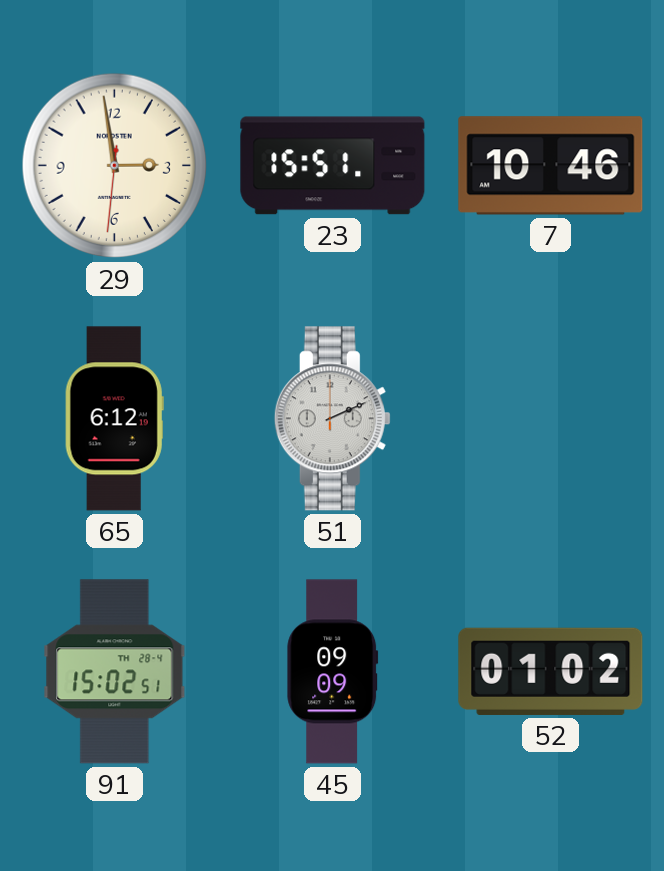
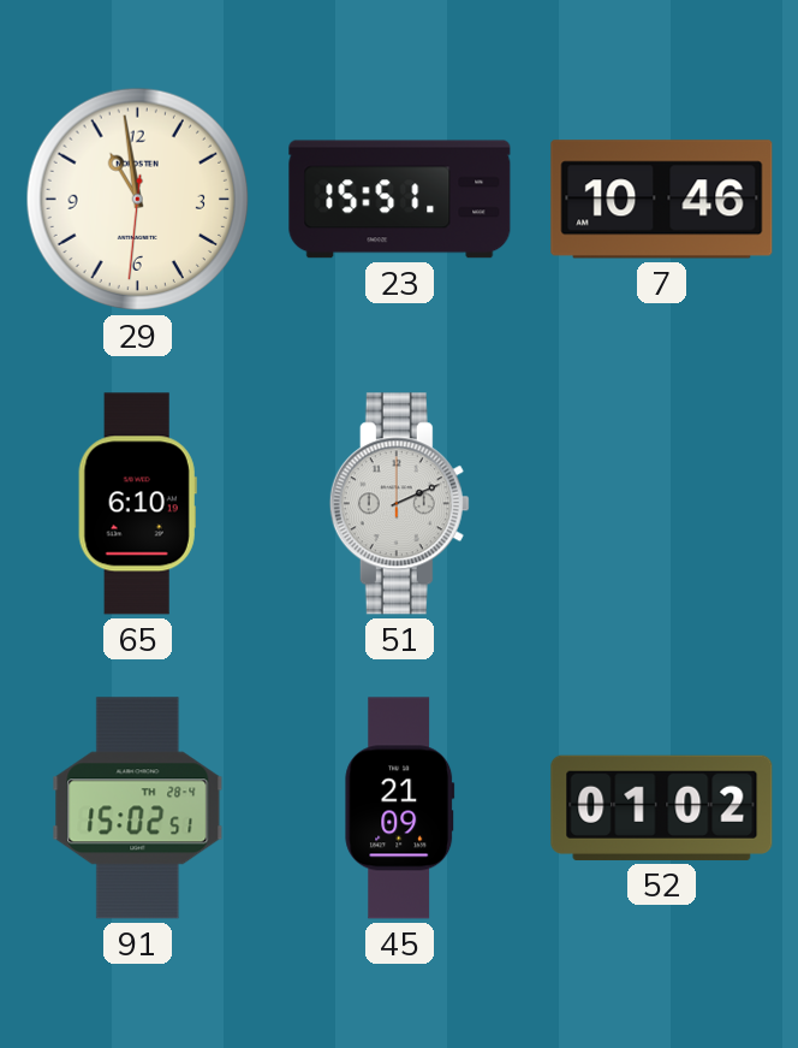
29: 2:58 -> 10:58 (138, 200)
65: 6:12 -> 6:10 (137, 504)
45: 09:09 -> 21:09 (400, 809)
